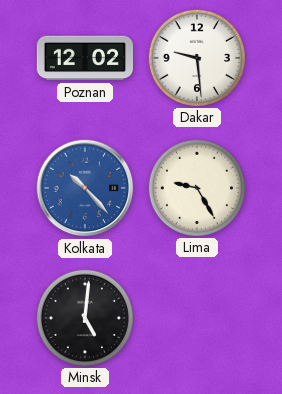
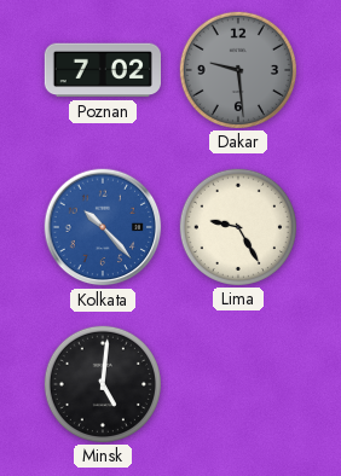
Poznan: 12:02 -> 7:02 (102, 70)
Dakar dial: white -> grey (237, 69)
